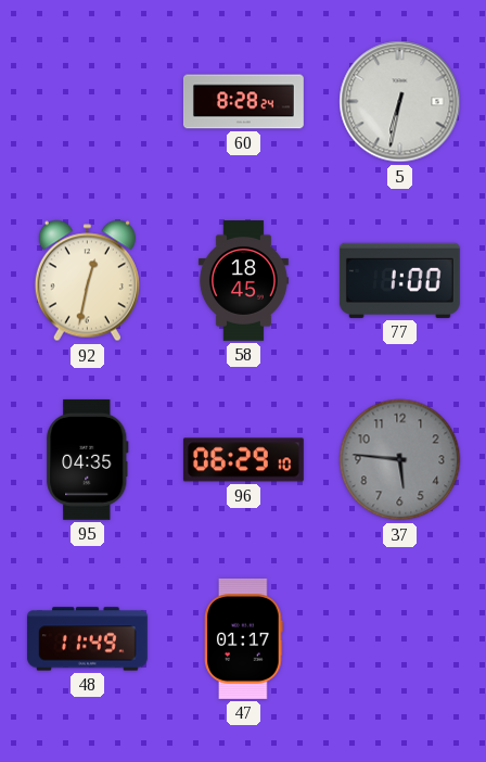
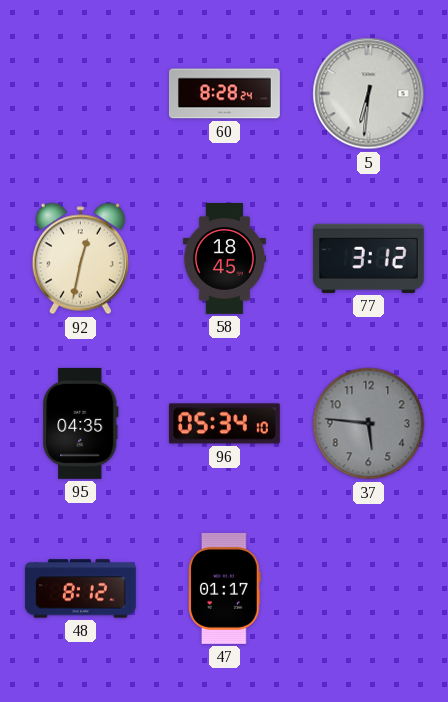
5: 6:32 -> 6:31 (369, 94)
77: 1:00 -> 3:12 (368, 258)
96: 06:29 -> 05:34 (224, 424)
48: 11:49 -> 8:12 (80, 589)
